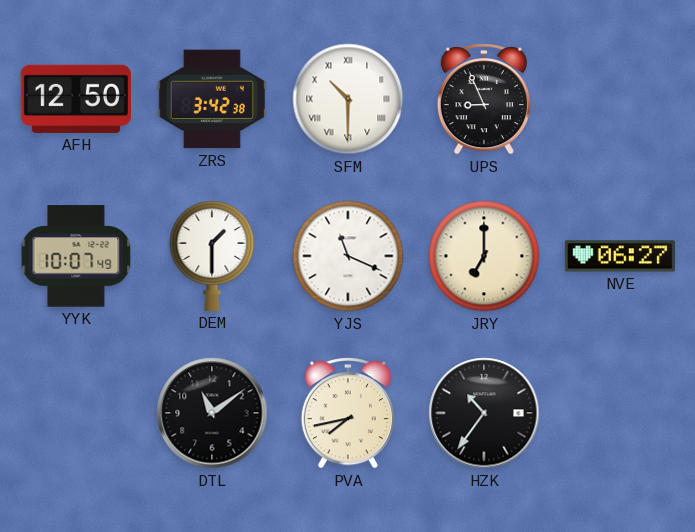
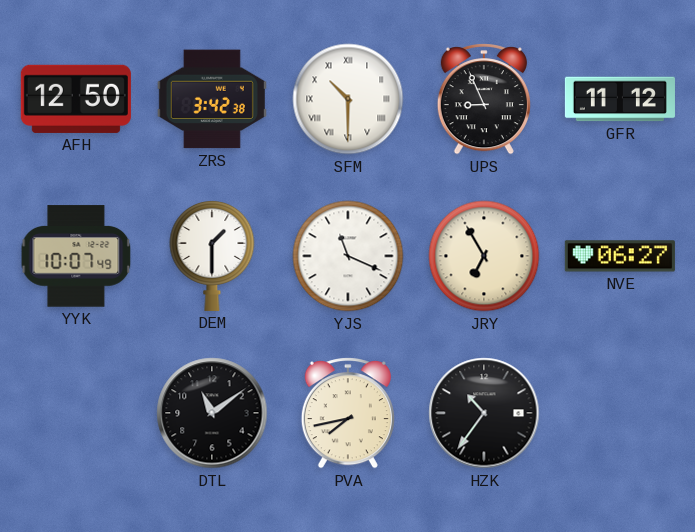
GFR: none -> 11:12 (620, 99)
JRY: 7:00 -> 6:55 (484, 256)
